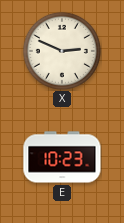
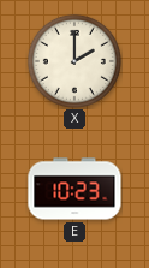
X: 2:49 -> 2:00 (74, 61)
